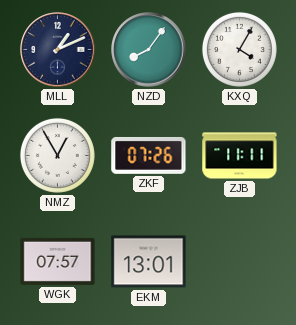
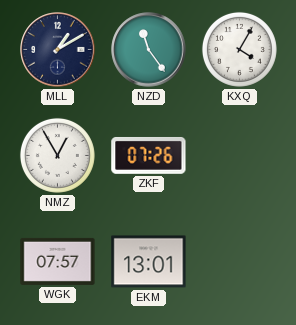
MLL: 1:11 -> 1:10 (58, 50)
NZD: 8:06 -> 11:24 (149, 50)
ZJB: 11:11 -> none (240, 156)
